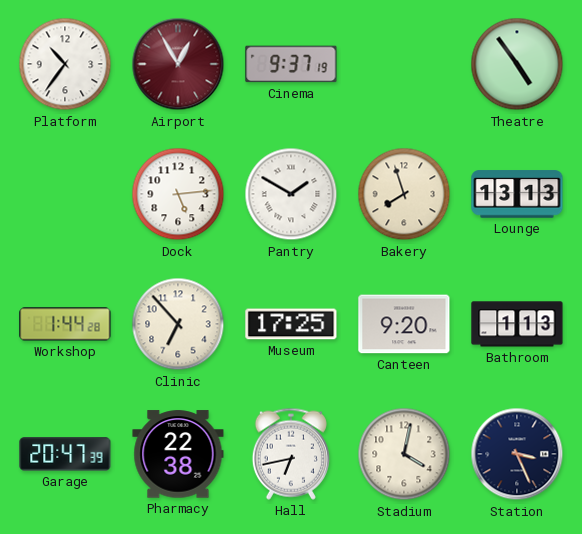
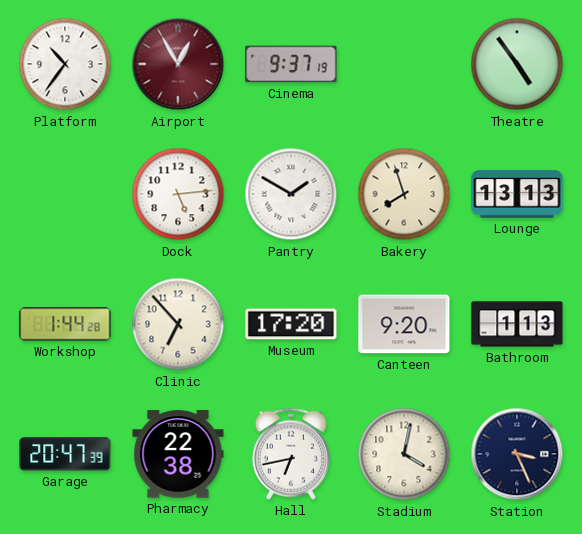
Museum: 17:25 -> 17:20 (291, 324)
